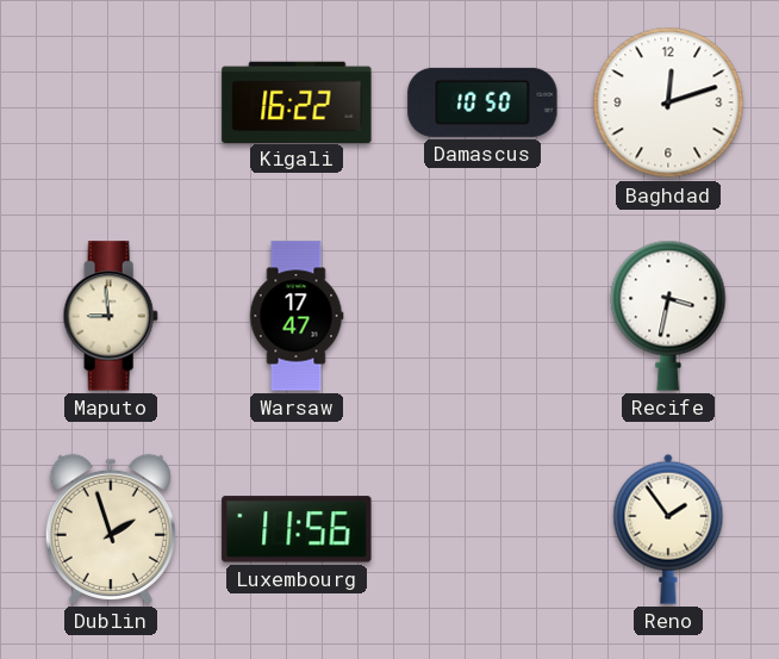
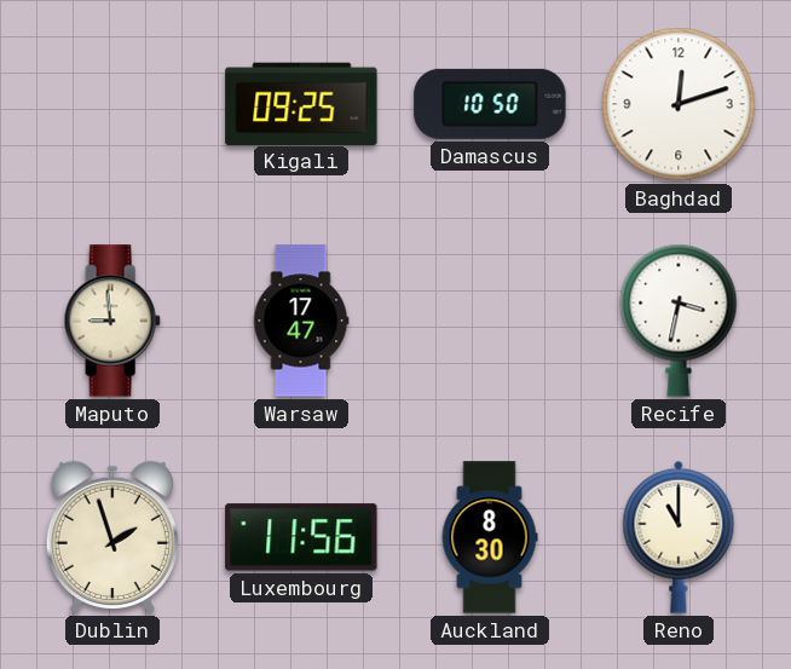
Kigali: 16:22 -> 09:25 (301, 103)
Auckland: none -> 8:30 (490, 537)
Reno: 1:54 -> 11:00 (679, 537)
